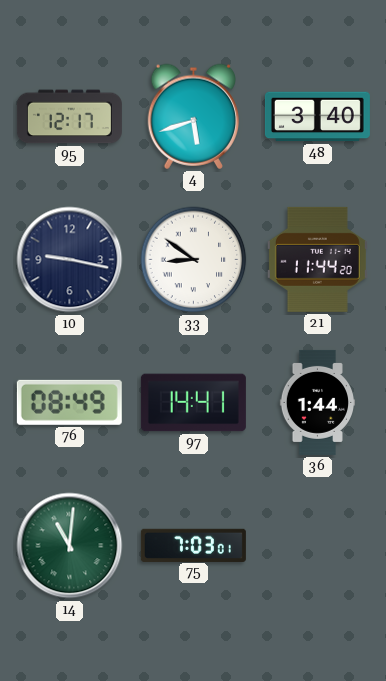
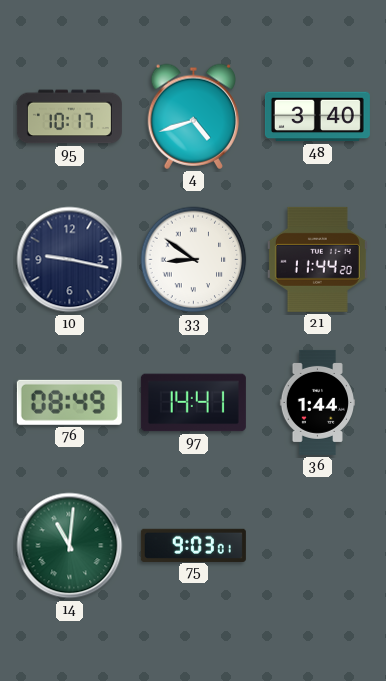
95: 12:17 -> 10:17 (69, 117)
4: 5:42 -> 4:42 (193, 116)
75: 7:03 -> 9:03 (193, 545)
